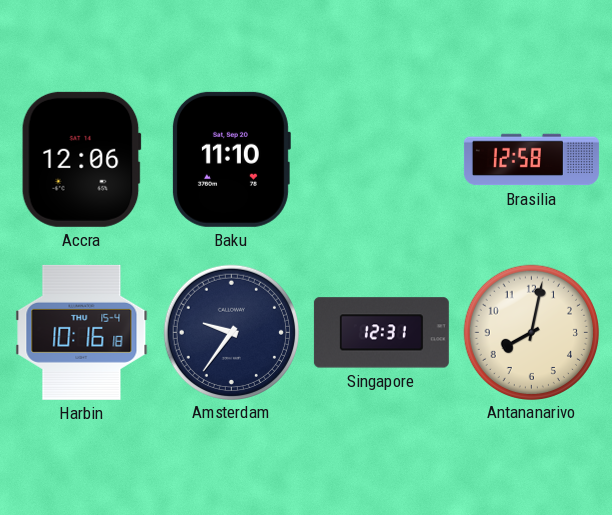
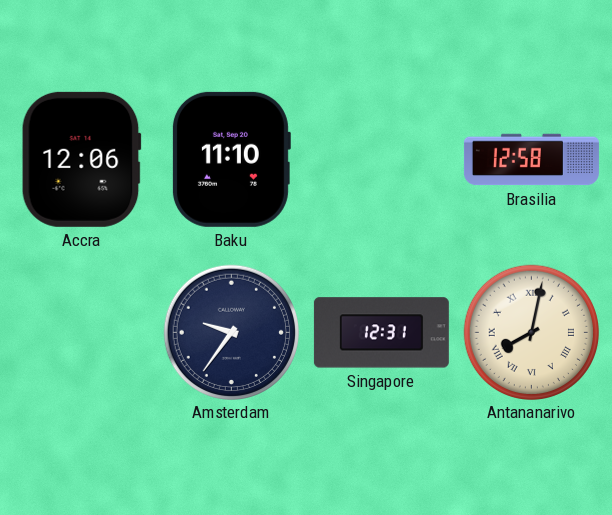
Harbin: 10:16 -> none (82, 332)
Antananarivo numerals: Arabic -> Roman (531, 332)
